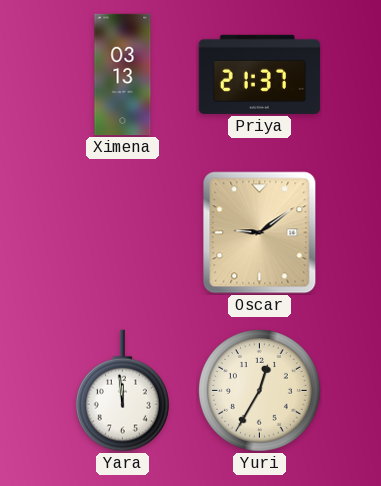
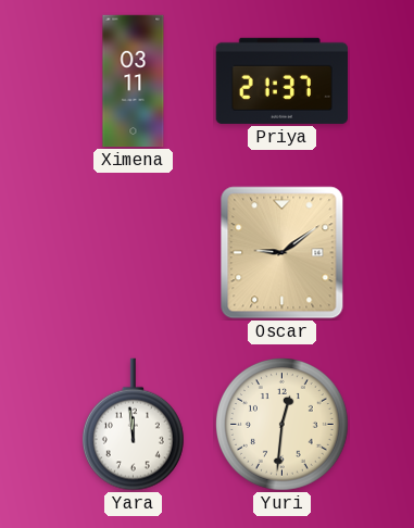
Ximena: 03:13 -> 03:11 (134, 81)
Yuri: 12:35 -> 12:31 (281, 424)
